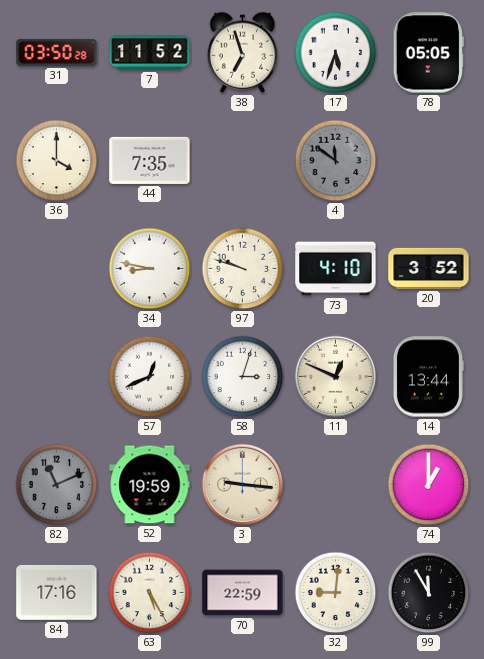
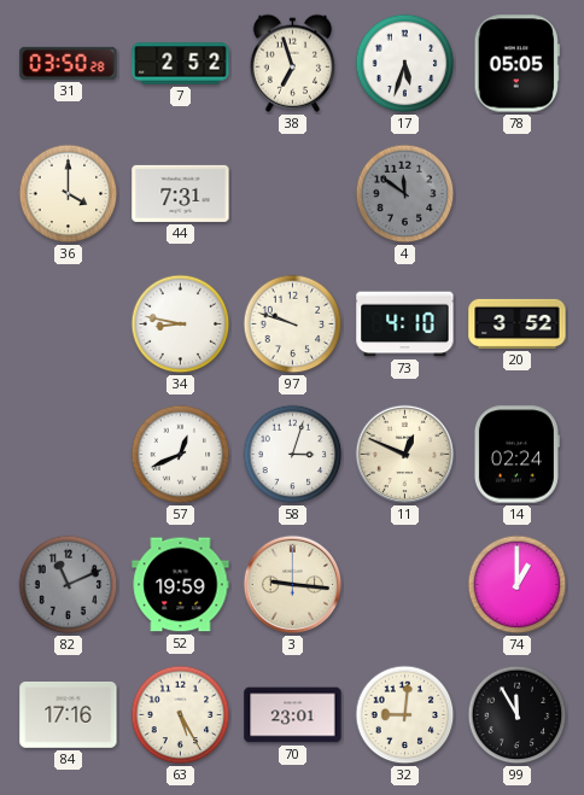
7: 11:52 -> 2:52 (181, 64)
44: 7:35 -> 7:31 (181, 193)
14: 13:44 -> 02:24 (516, 455)
70: 22:59 -> 23:01 (293, 715)
